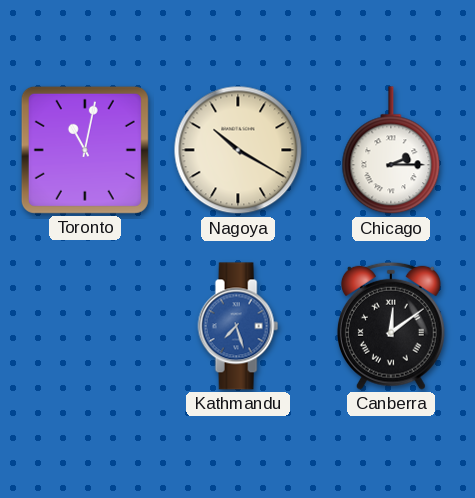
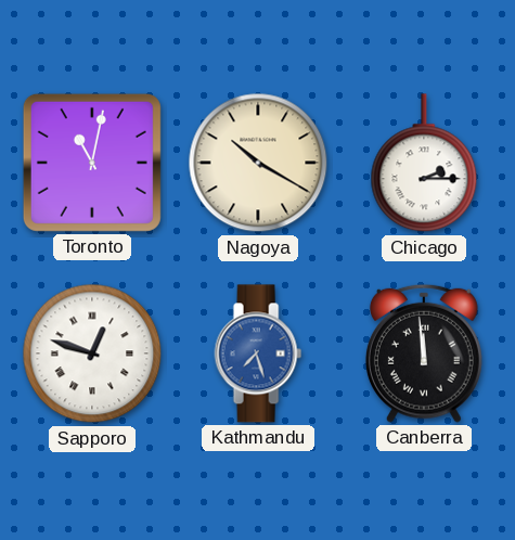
Sapporo: none -> 12:48 (92, 353)
Canberra: 12:09 -> 11:59 (424, 353)
